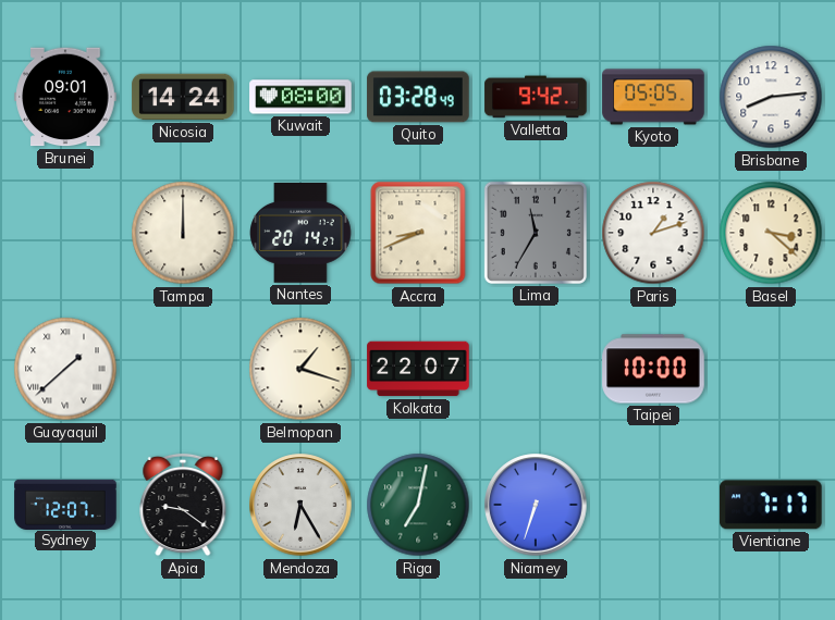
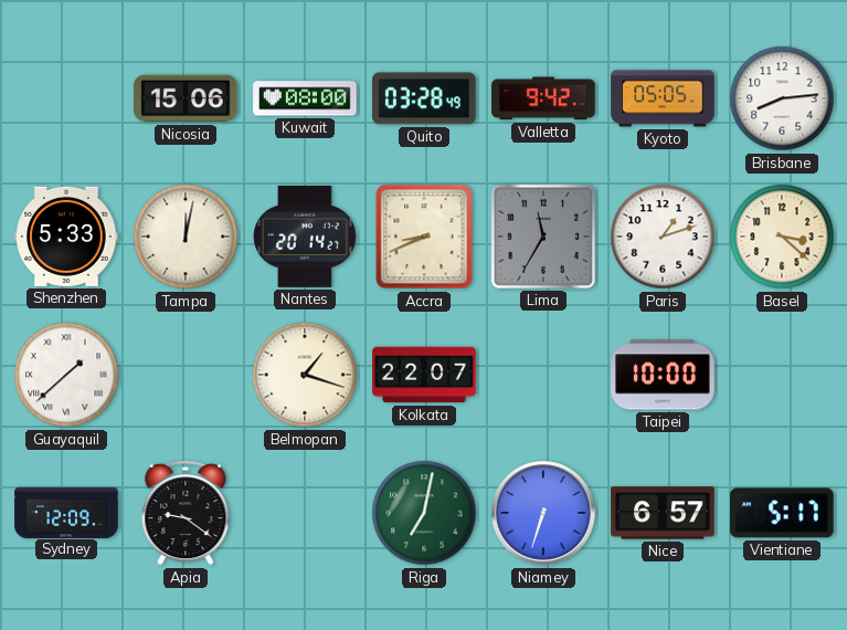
Brunei: 09:01 -> none (65, 97)
Nicosia: 14:24 -> 15:06 (186, 98)
Shenzhen: none -> 5:33 (66, 237)
Tampa: 12:00 -> 12:02 (186, 237)
Sydney: 12:07 -> 12:09 (66, 512)
Mendoza: 6:25 -> none (300, 505)
Nice: none -> 6:57 (663, 513)
Vientiane: 7:17 -> 5:17 (783, 513)
